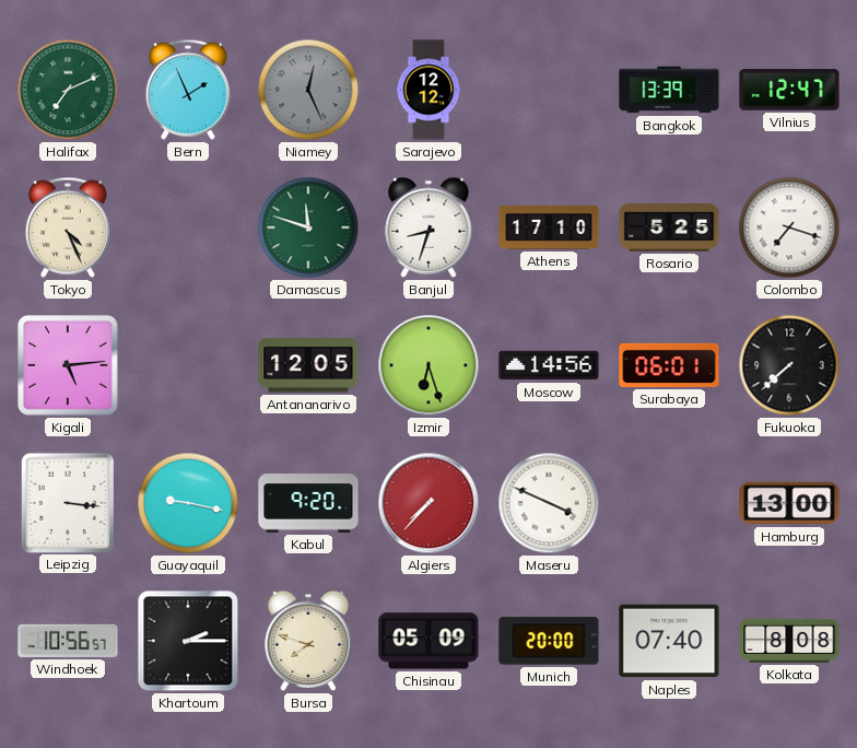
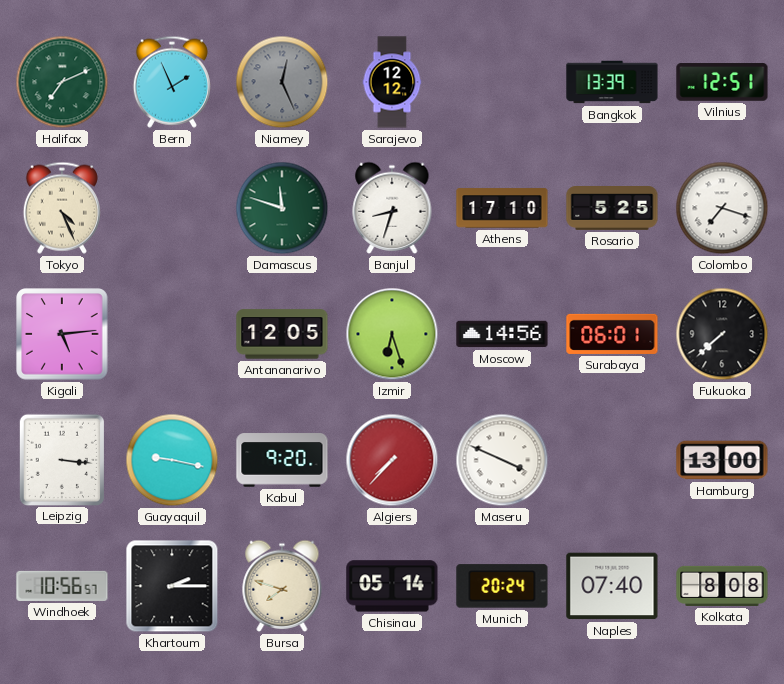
Vilnius: 12:47 -> 12:51 (722, 82)
Chisinau: 05:09 -> 05:14 (392, 586)
Munich: 20:00 -> 20:24 (502, 586)
